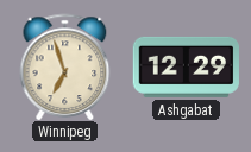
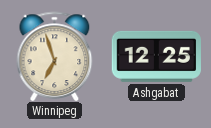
Ashgabat: 12:29 -> 12:25 (156, 56)
